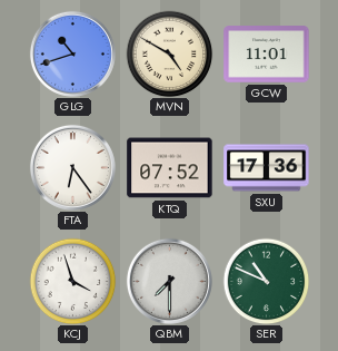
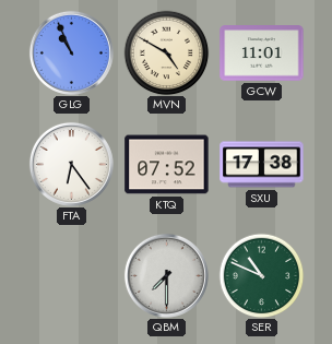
GLG: 10:42 -> 10:56 (71, 52)
SXU: 17:36 -> 17:38 (262, 165)
KCJ: 3:57 -> none (72, 281)
